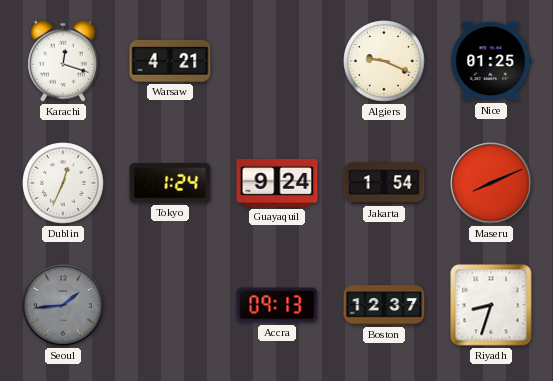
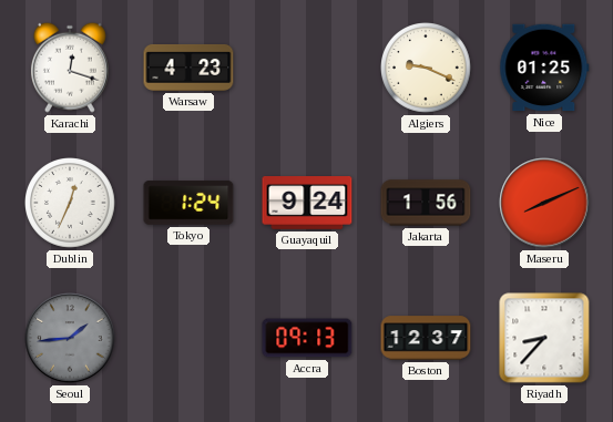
Warsaw: 4:21 -> 4:23 (188, 68)
Jakarta: 1:54 -> 1:56 (426, 203)
Riyadh: 8:33 -> 8:37 (544, 338)
